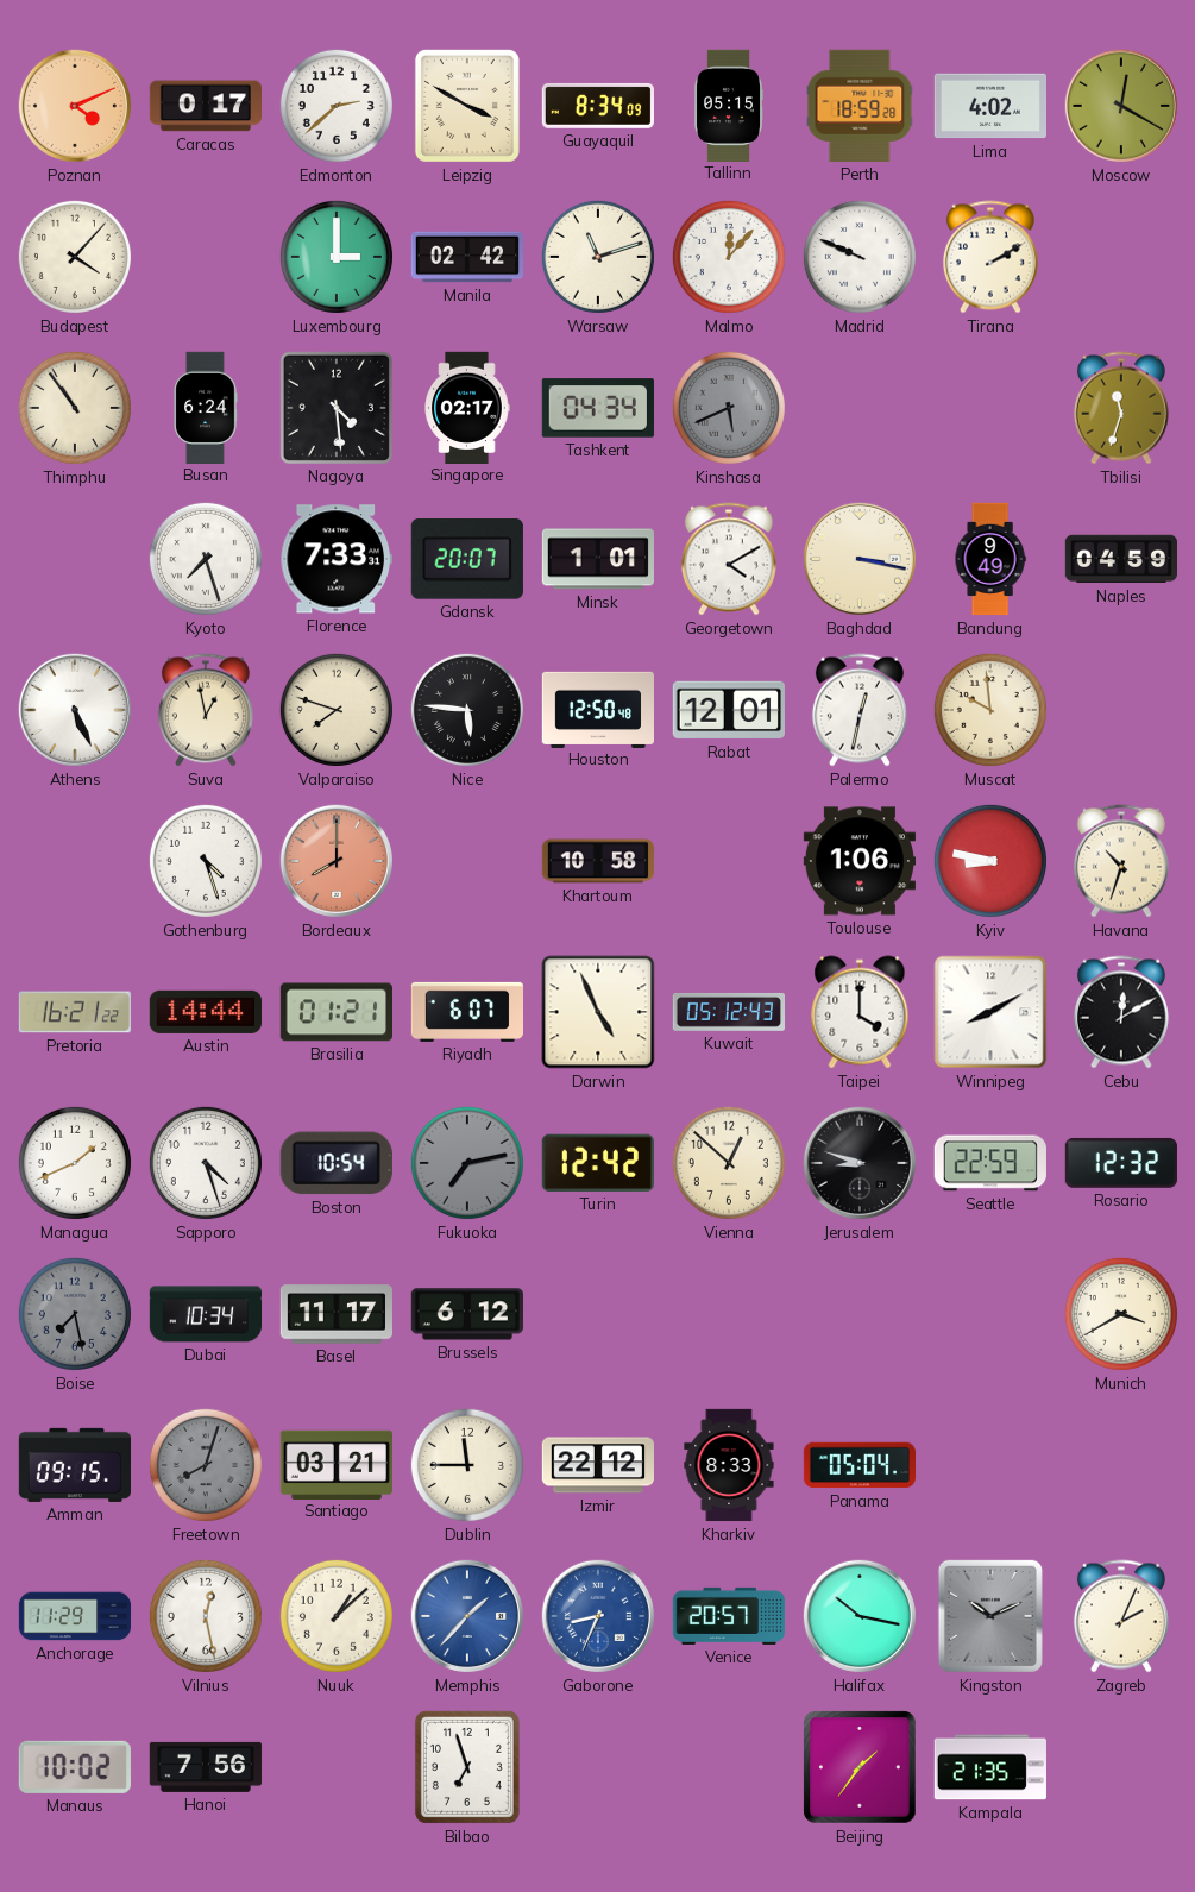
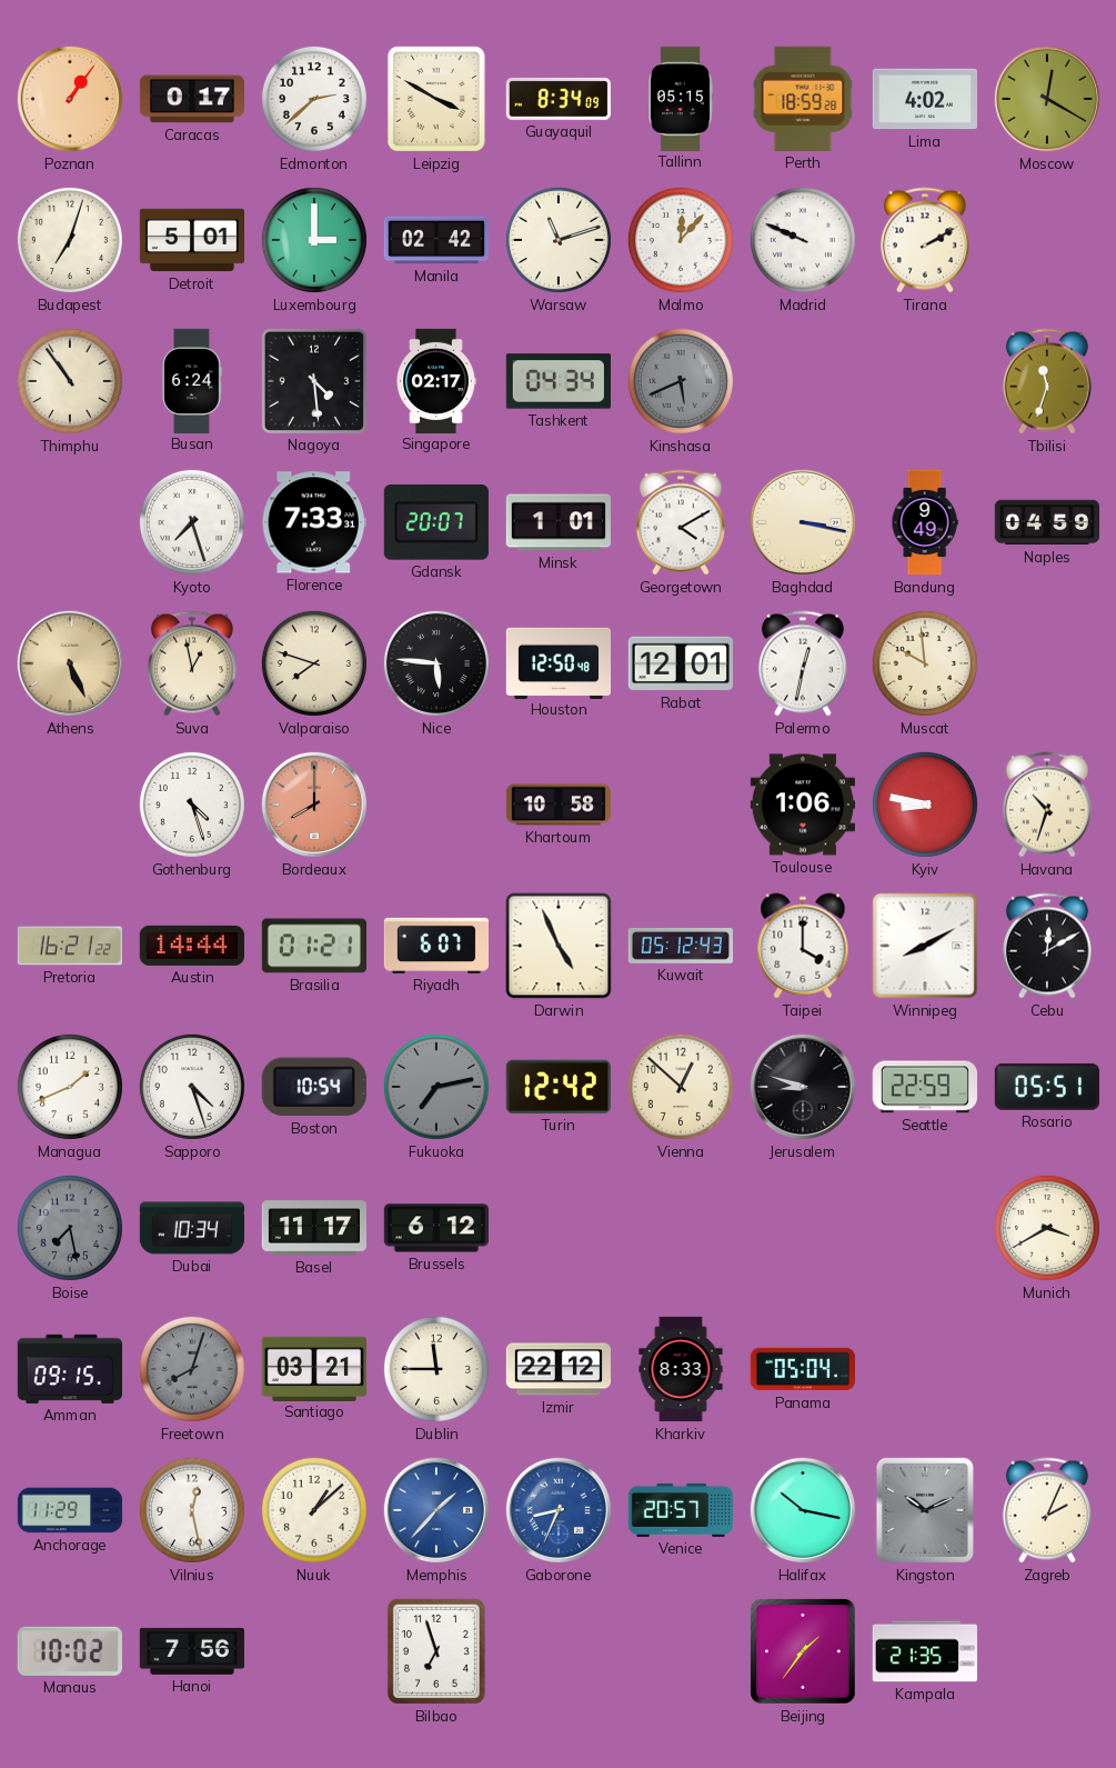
Poznan: 4:11 -> 1:06 (70, 99)
Budapest: 4:07 -> 7:03 (70, 240)
Detroit: none -> 5:01 (191, 240)
Athens dial: white -> champagne (70, 663)
Rosario: 12:32 -> 05:51 (1047, 1087)
